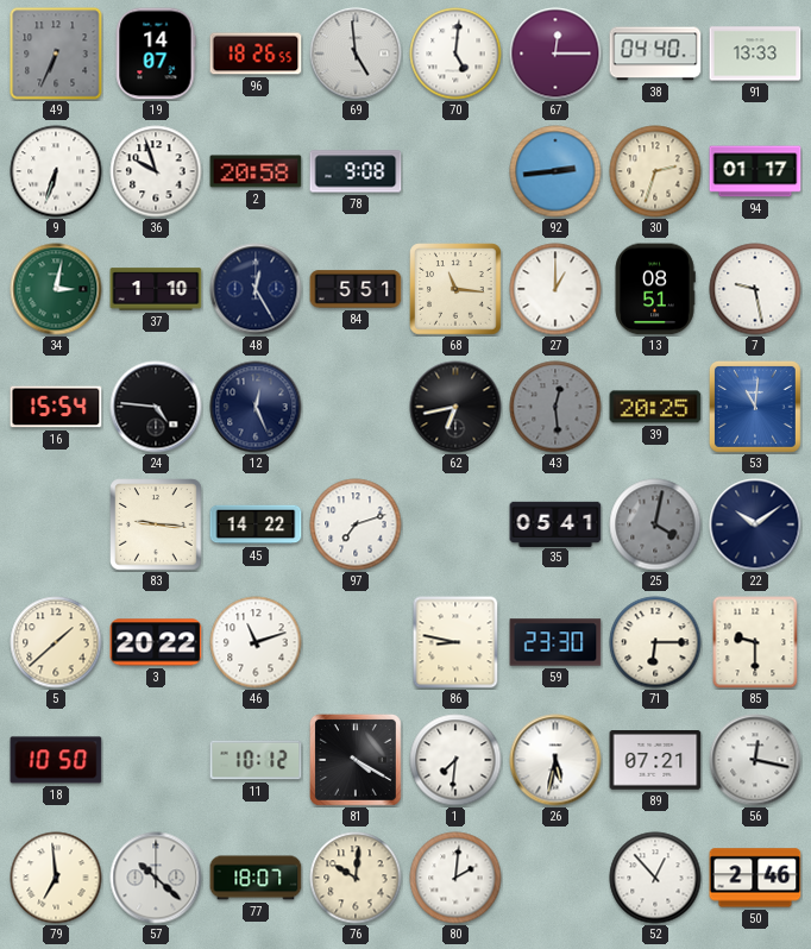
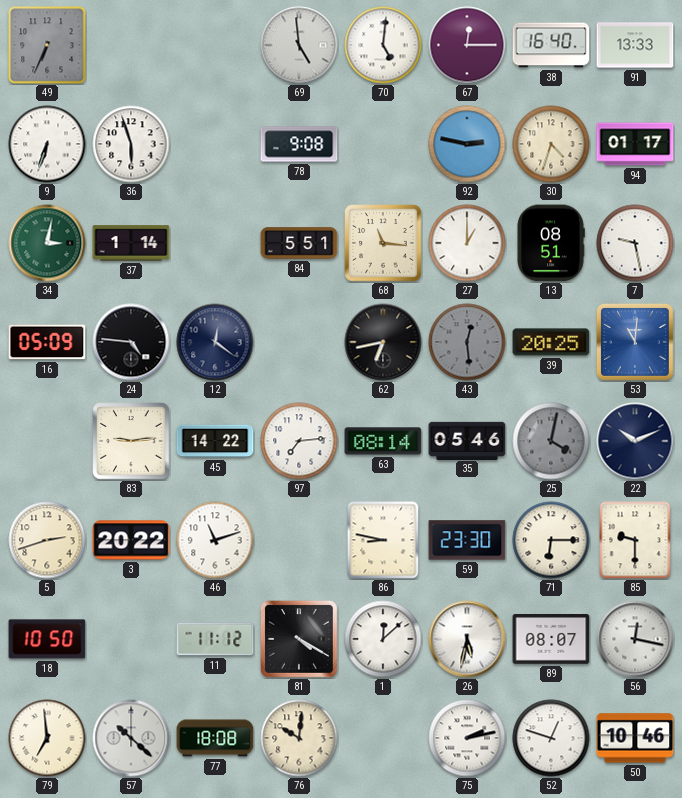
19: 14:07 -> none (156, 54)
96: 18:26 -> none (256, 54)
38: 04:40 -> 16:40 (551, 45)
36: 9:57 -> 5:57 (131, 144)
2: 20:58 -> none (256, 171)
92: 2:44 -> 2:47 (467, 144)
30: 2:33 -> 4:33 (551, 144)
37: 1:10 -> 1:14 (131, 243)
48: 12:25 -> none (256, 289)
16: 15:54 -> 05:09 (47, 342)
12: 12:26 -> 12:21 (215, 342)
83: 9:16 -> 9:14 (131, 441)
97: 7:12 -> 7:14 (299, 441)
63: none -> 08:14 (383, 441)
35: 05:41 -> 05:46 (467, 440)
22: 10:09 -> 10:11 (635, 441)
5: 1:38 -> 2:42 (47, 540)
11: 10:12 -> 11:12 (215, 639)
1: 7:31 -> 12:08 (383, 639)
89: 07:21 -> 08:07 (551, 640)
77: 18:07 -> 18:08 (215, 738)
80: 2:01 -> none (455, 878)
75: none -> 2:13 (467, 738)
52: 12:53 -> 12:48 (551, 738)
50: 2:46 -> 10:46 (635, 738)
